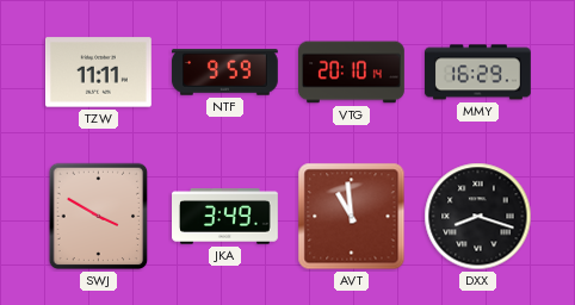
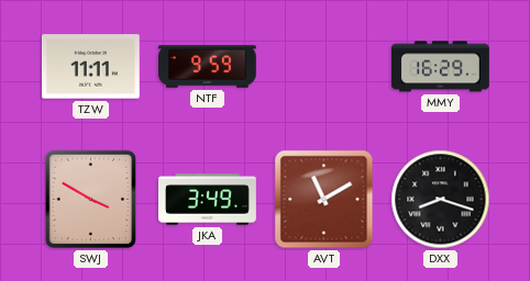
VTG: 20:10 -> none (352, 73)
AVT: 10:59 -> 11:10 (324, 200)
